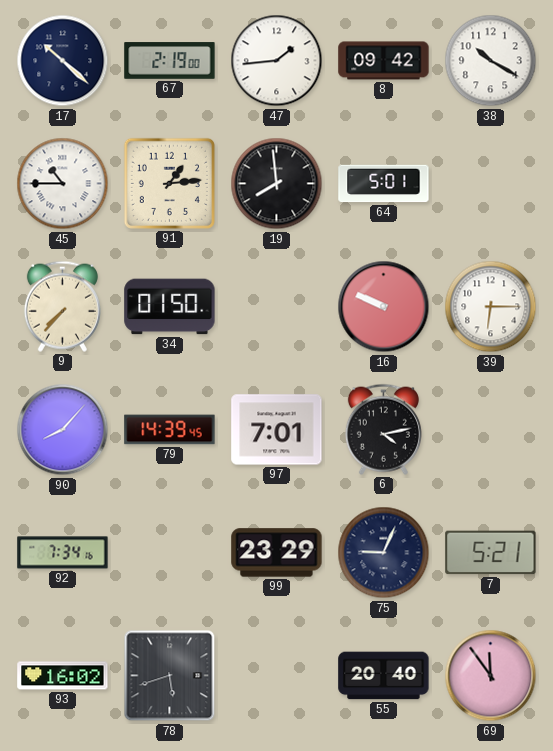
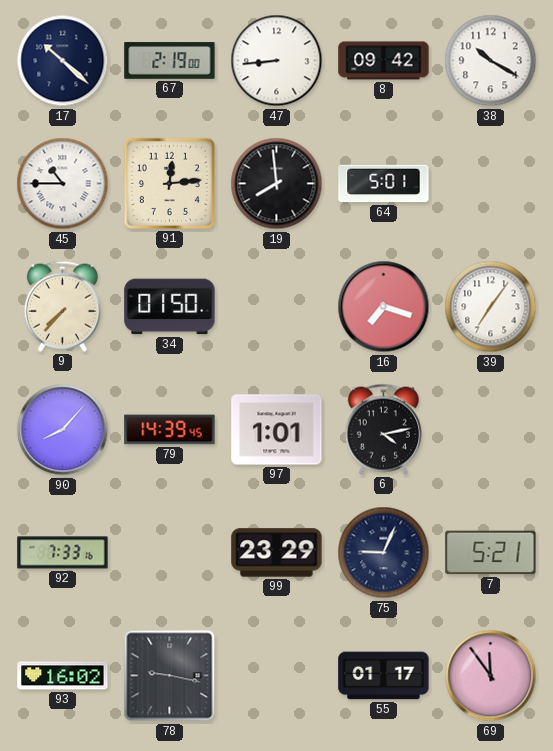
47: 1:44 -> 8:44 (277, 61)
91: 1:14 -> 12:14 (169, 183)
16: 9:49 -> 7:18 (384, 307)
39: 6:15 -> 7:06 (491, 307)
97: 7:01 -> 1:01 (277, 430)
92: 7:34 -> 7:33 (63, 553)
78: 5:42 -> 9:17 (170, 676)
55: 20:40 -> 01:17 (384, 676)
